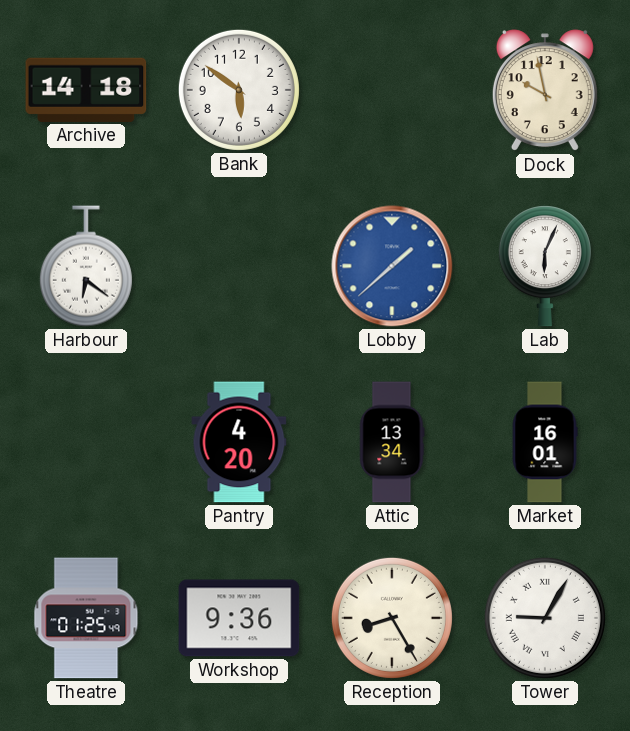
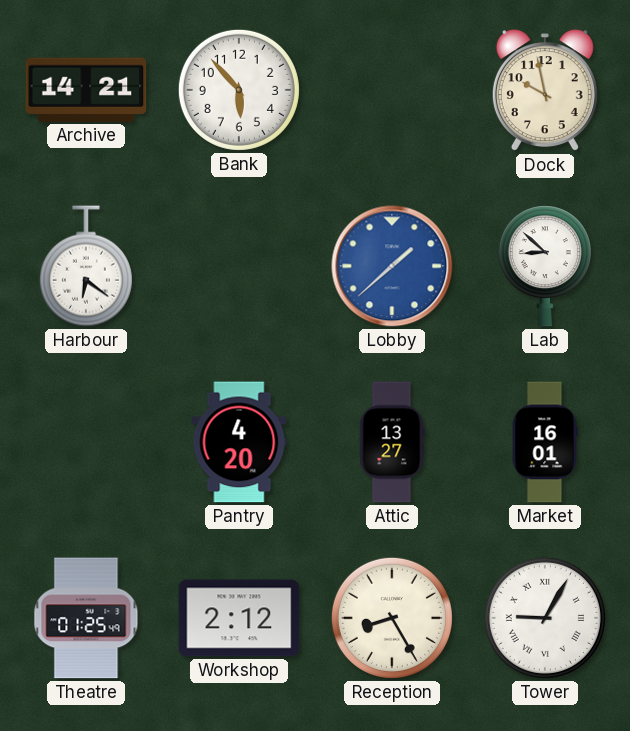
Archive: 14:18 -> 14:21 (86, 90)
Bank: 5:51 -> 5:53 (239, 90)
Lab: 6:04 -> 8:52 (545, 266)
Attic: 13:34 -> 13:27 (392, 442)
Workshop: 9:36 -> 2:12 (239, 618)
